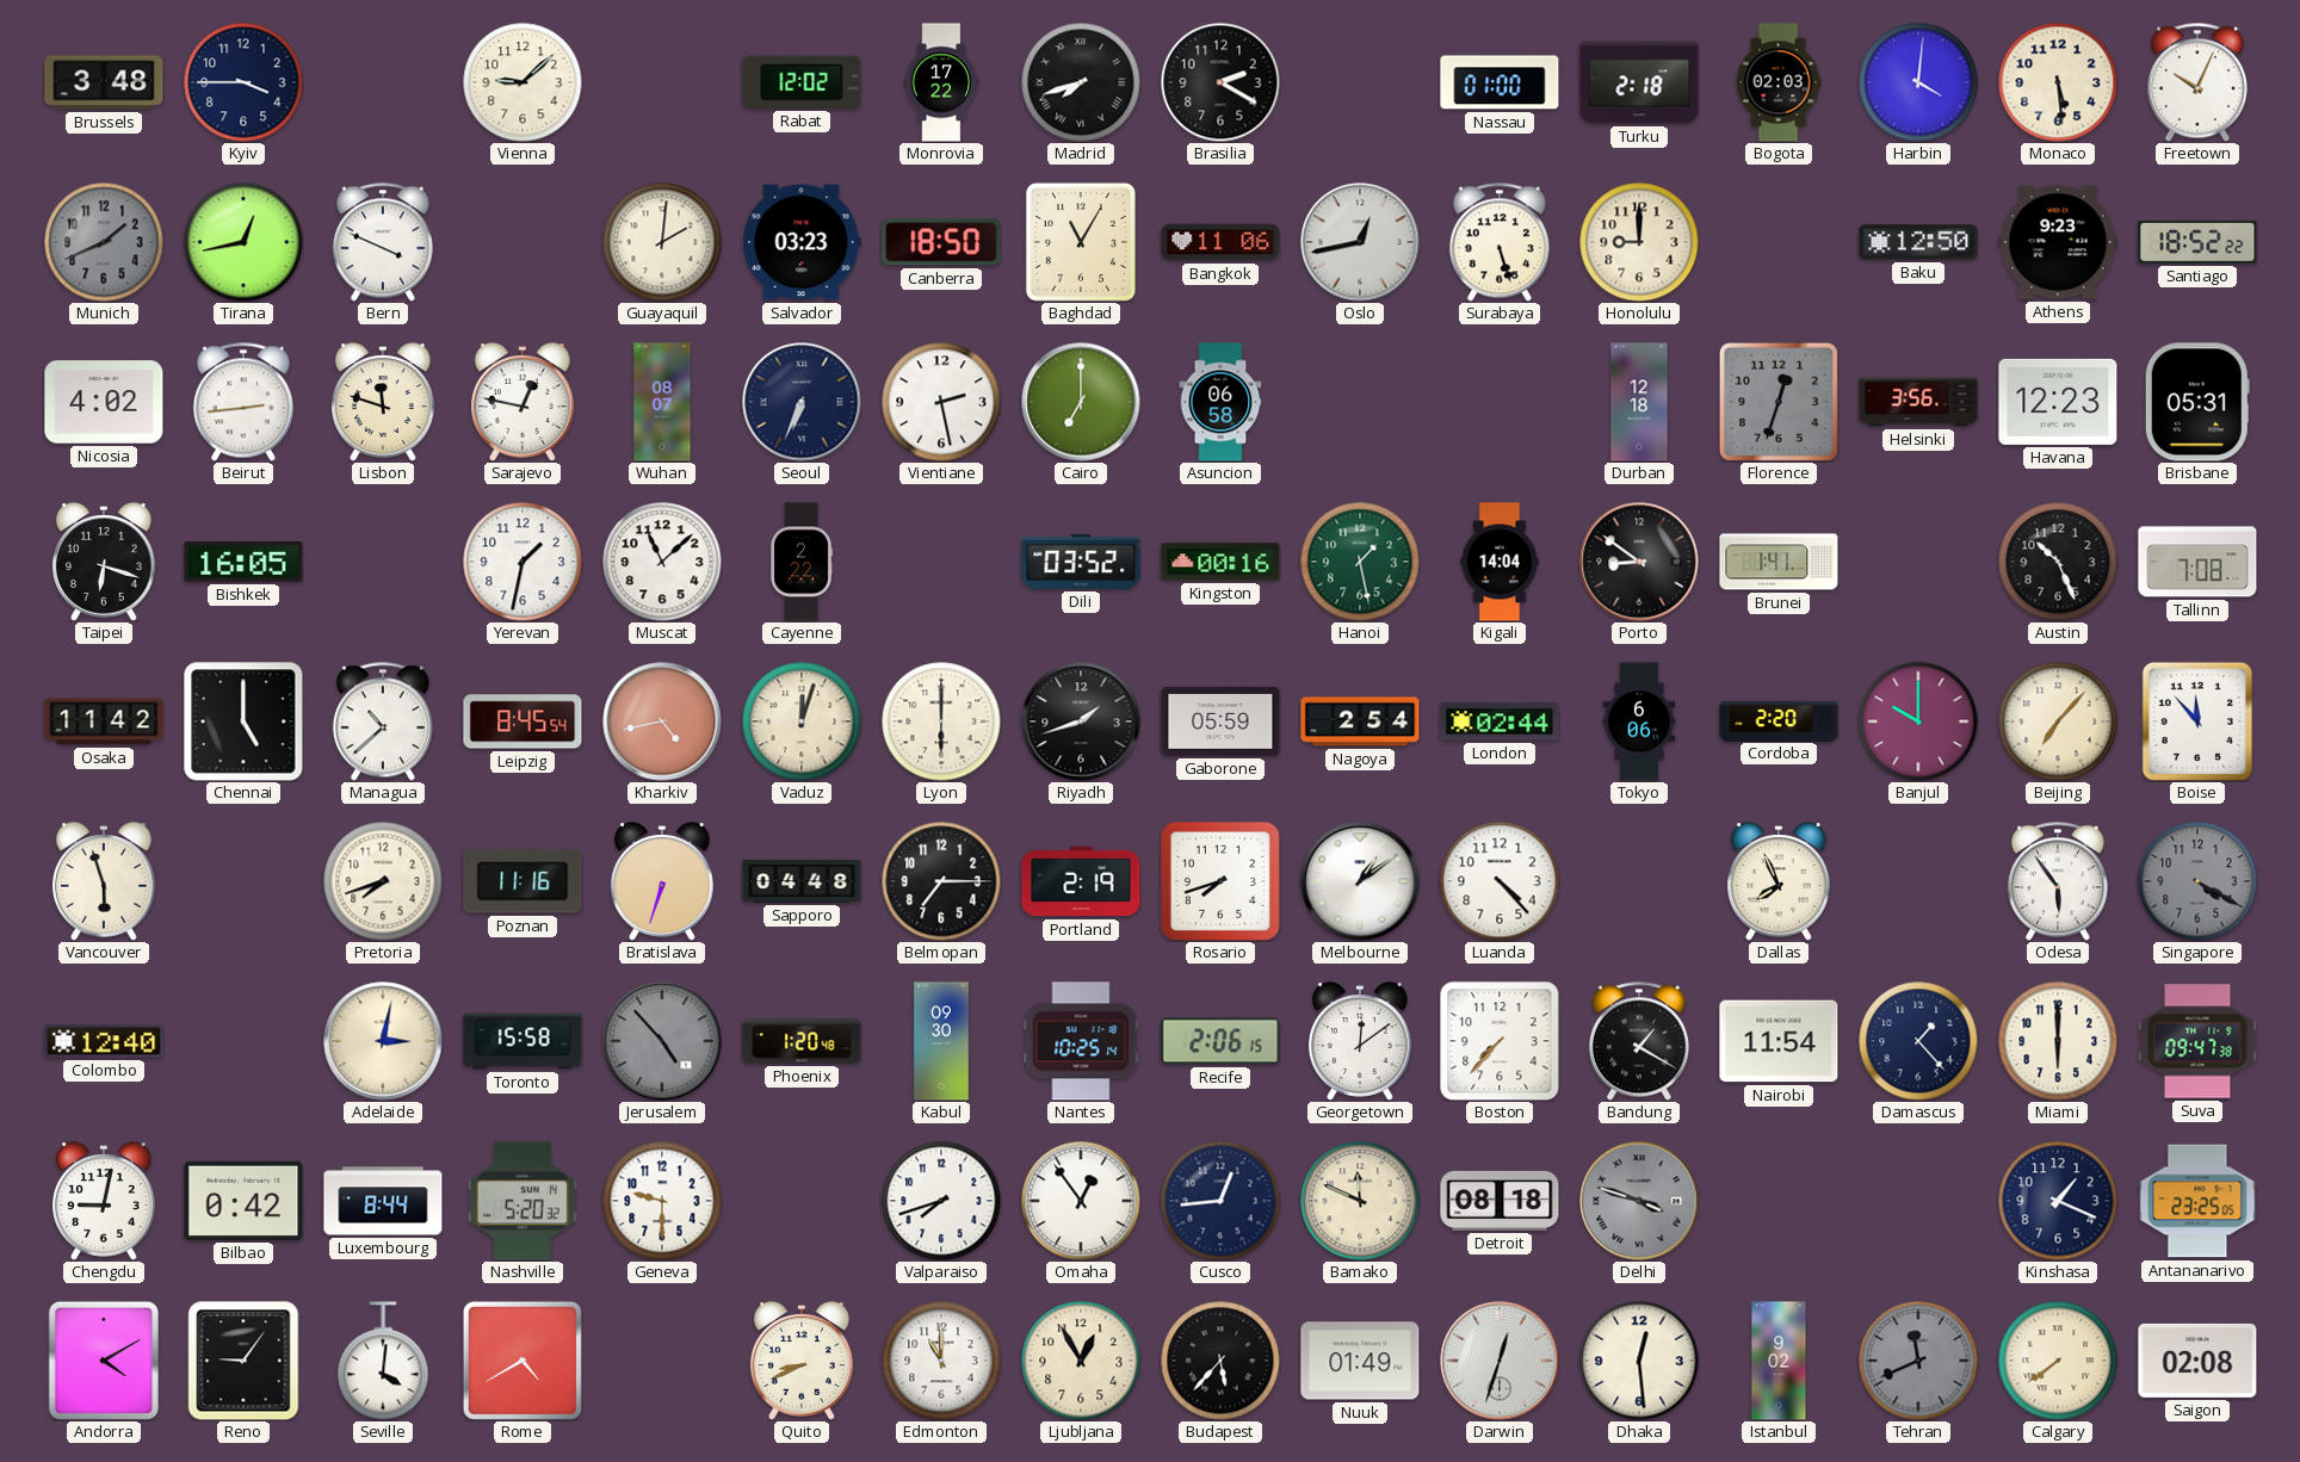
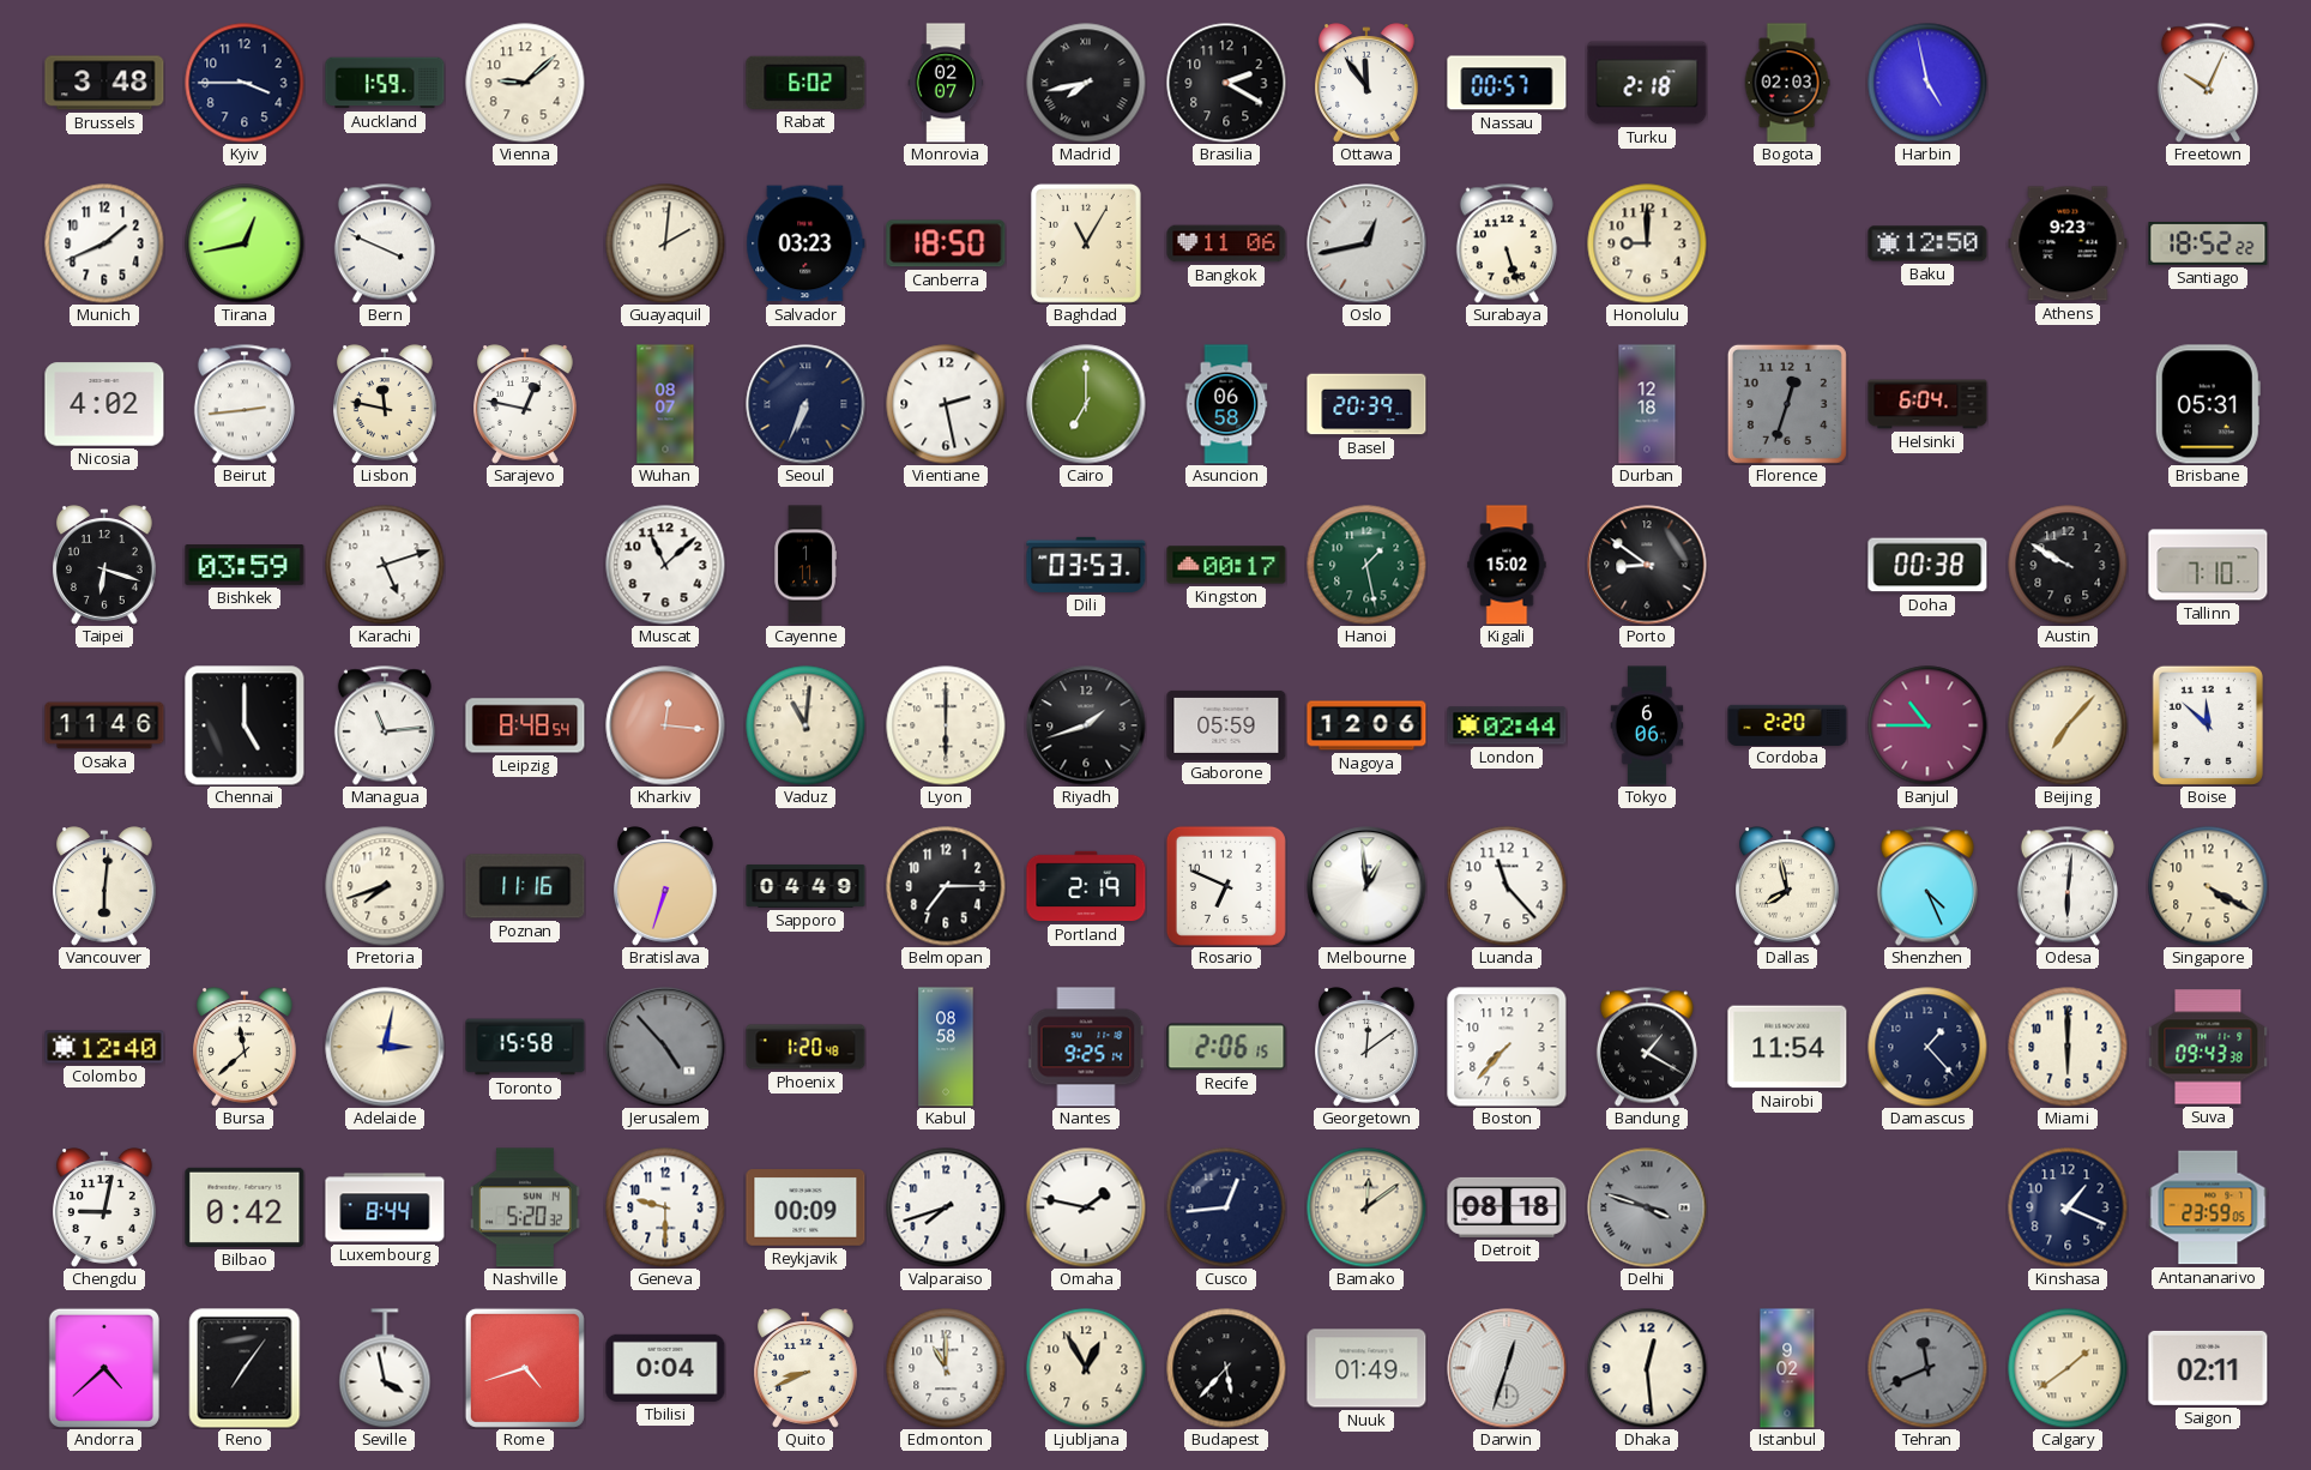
Auckland: none -> 1:59 (385, 83)
Rabat: 12:02 -> 6:02 (805, 83)
Monrovia: 17:22 -> 02:07 (946, 83)
Madrid: 7:42 -> 7:43 (1086, 83)
Ottawa: none -> 11:54 (1368, 83)
Nassau: 01:00 -> 00:57 (1507, 83)
Harbin: 4:01 -> 4:58 (1927, 83)
Monaco: 5:29 -> none (2058, 82)
Munich dial: grey -> white (104, 243)
Lisbon: 11:48 -> 11:47 (386, 404)
Basel: none -> 20:39 (1366, 404)
Helsinki: 3:56 -> 6:04 (1927, 404)
Havana: 12:23 -> none (2058, 402)
Bishkek: 16:05 -> 03:59 (245, 565)
Karachi: none -> 5:12 (385, 565)
Yerevan: 1:32 -> none (523, 562)
Cayenne: 2:22 -> 1:11 (805, 565)
Dili: 03:52 -> 03:53 (1086, 565)
Kingston: 00:16 -> 00:17 (1226, 565)
Kigali: 14:04 -> 15:02 (1507, 565)
Brunei: 1:41 -> none (1779, 562)
Doha: none -> 00:38 (1927, 565)
Austin: 10:26 -> 9:50 (2068, 565)
Tallinn: 7:08 -> 7:10 (2208, 565)
Osaka: 11:42 -> 11:46 (104, 725)
Managua: 10:38 -> 11:14 (385, 725)
Leipzig: 8:45 -> 8:48 (525, 725)
Kharkiv: 4:43 -> 12:16 (665, 725)
Vaduz: 12:03 -> 11:01 (805, 725)
Nagoya: 2:54 -> 12:06 (1366, 725)
Banjul: 10:00 -> 10:45 (1927, 725)
Boise: 11:53 -> 11:52 (2208, 725)
Vancouver: 5:57 -> 6:01 (105, 886)
Sapporo: 04:48 -> 04:49 (805, 886)
Rosario: 7:42 -> 6:49 (1226, 886)
Melbourne: 1:09 -> 12:59 (1366, 886)
Luanda: 4:23 -> 11:23 (1507, 886)
Dallas: 7:56 -> 7:58 (1788, 886)
Shenzhen: none -> 4:26 (1927, 886)
Odesa: 5:54 -> 6:01 (2068, 886)
Singapore dial: grey -> cream (2208, 886)
Bursa: none -> 11:38 (246, 1047)
Kabul: 09:30 -> 08:58 (946, 1047)
Nantes: 10:25 -> 9:25 (1086, 1047)
Suva: 09:47 -> 09:43 (2208, 1047)
Reykjavik: none -> 00:09 (805, 1207)
Omaha: 12:54 -> 1:47 (1086, 1207)
Bamako: 11:49 -> 12:09 (1366, 1207)
Antananarivo: 23:25 -> 23:59 (2208, 1207)
Andorra: 4:10 -> 4:38 (104, 1368)
Reno: 9:06 -> 7:06 (245, 1368)
Seville: 4:01 -> 3:58 (385, 1368)
Rome: 4:40 -> 4:42 (525, 1368)
Tbilisi: none -> 0:04 (665, 1368)
Calgary: 7:39 -> 1:39 (2068, 1368)
Saigon: 02:08 -> 02:11 (2208, 1368)
